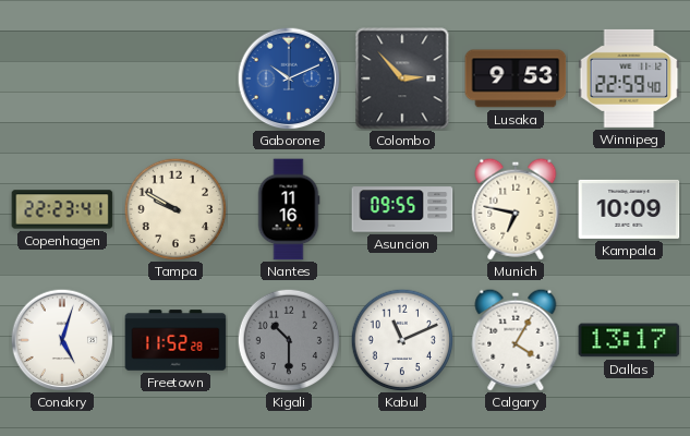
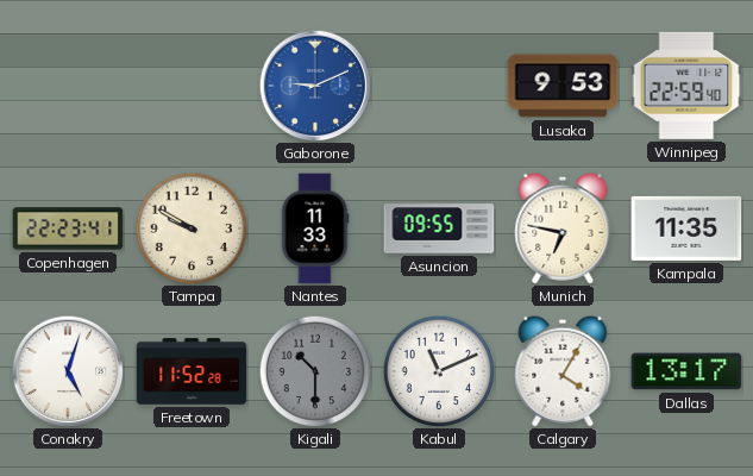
Gaborone: 10:11 -> 9:11 (315, 86)
Colombo: 2:53 -> none (402, 78)
Nantes: 11:16 -> 11:33 (315, 228)
Kampala: 10:09 -> 11:35 (686, 228)
